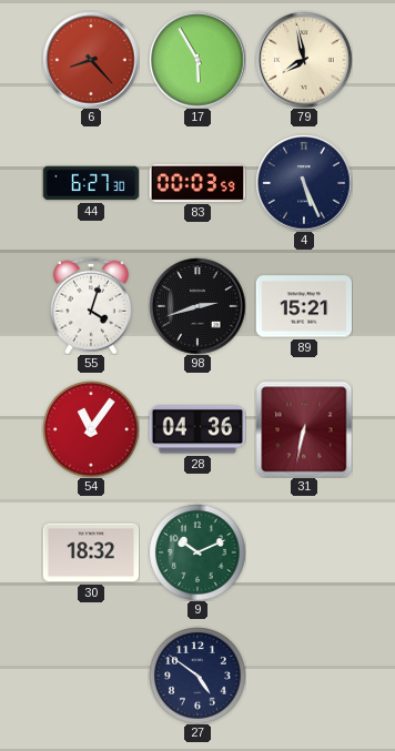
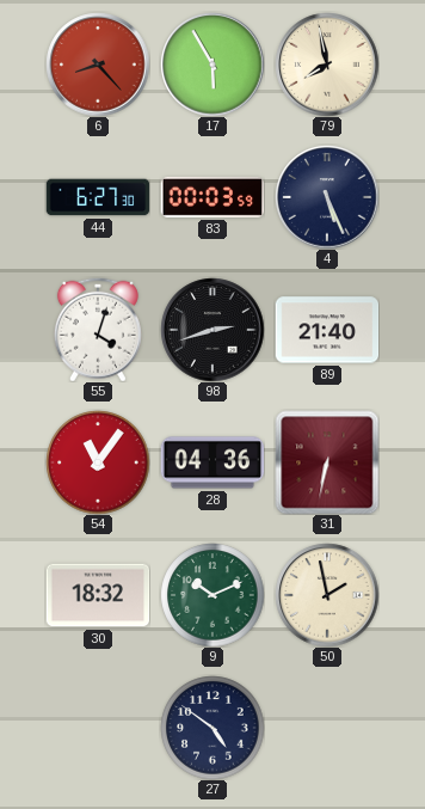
89: 15:21 -> 21:40 (327, 330)
50: none -> 1:58 (327, 595)
